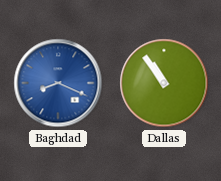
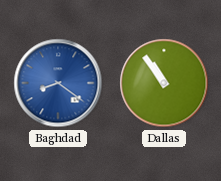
Baghdad: 8:19 -> 8:21 (58, 83)
